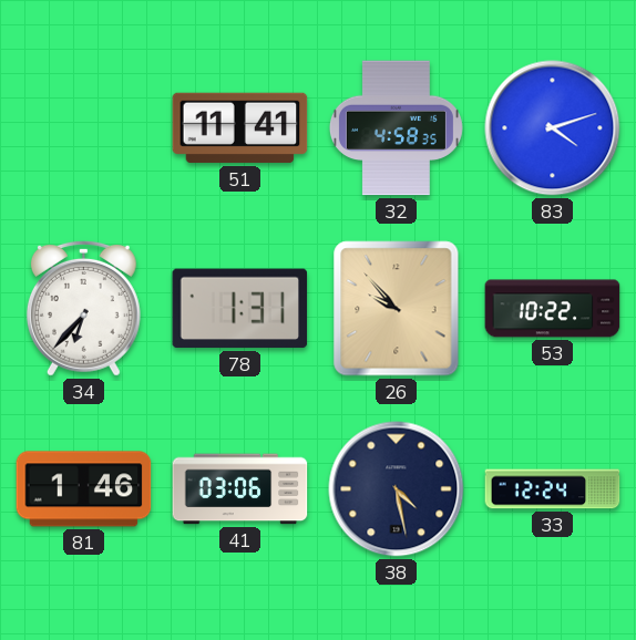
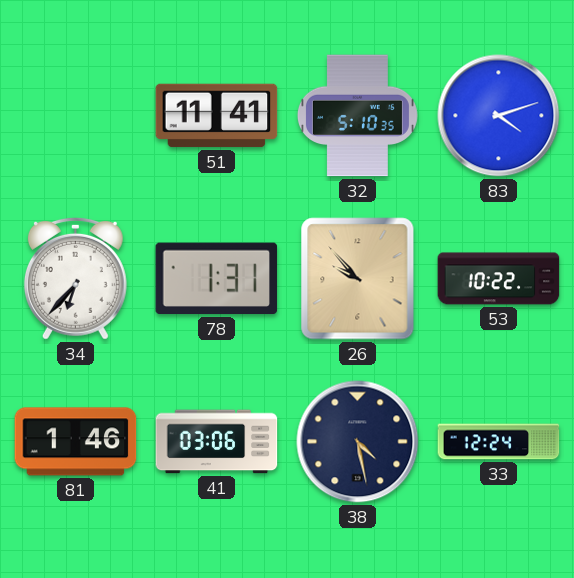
32: 4:58 -> 5:10 (357, 116)
